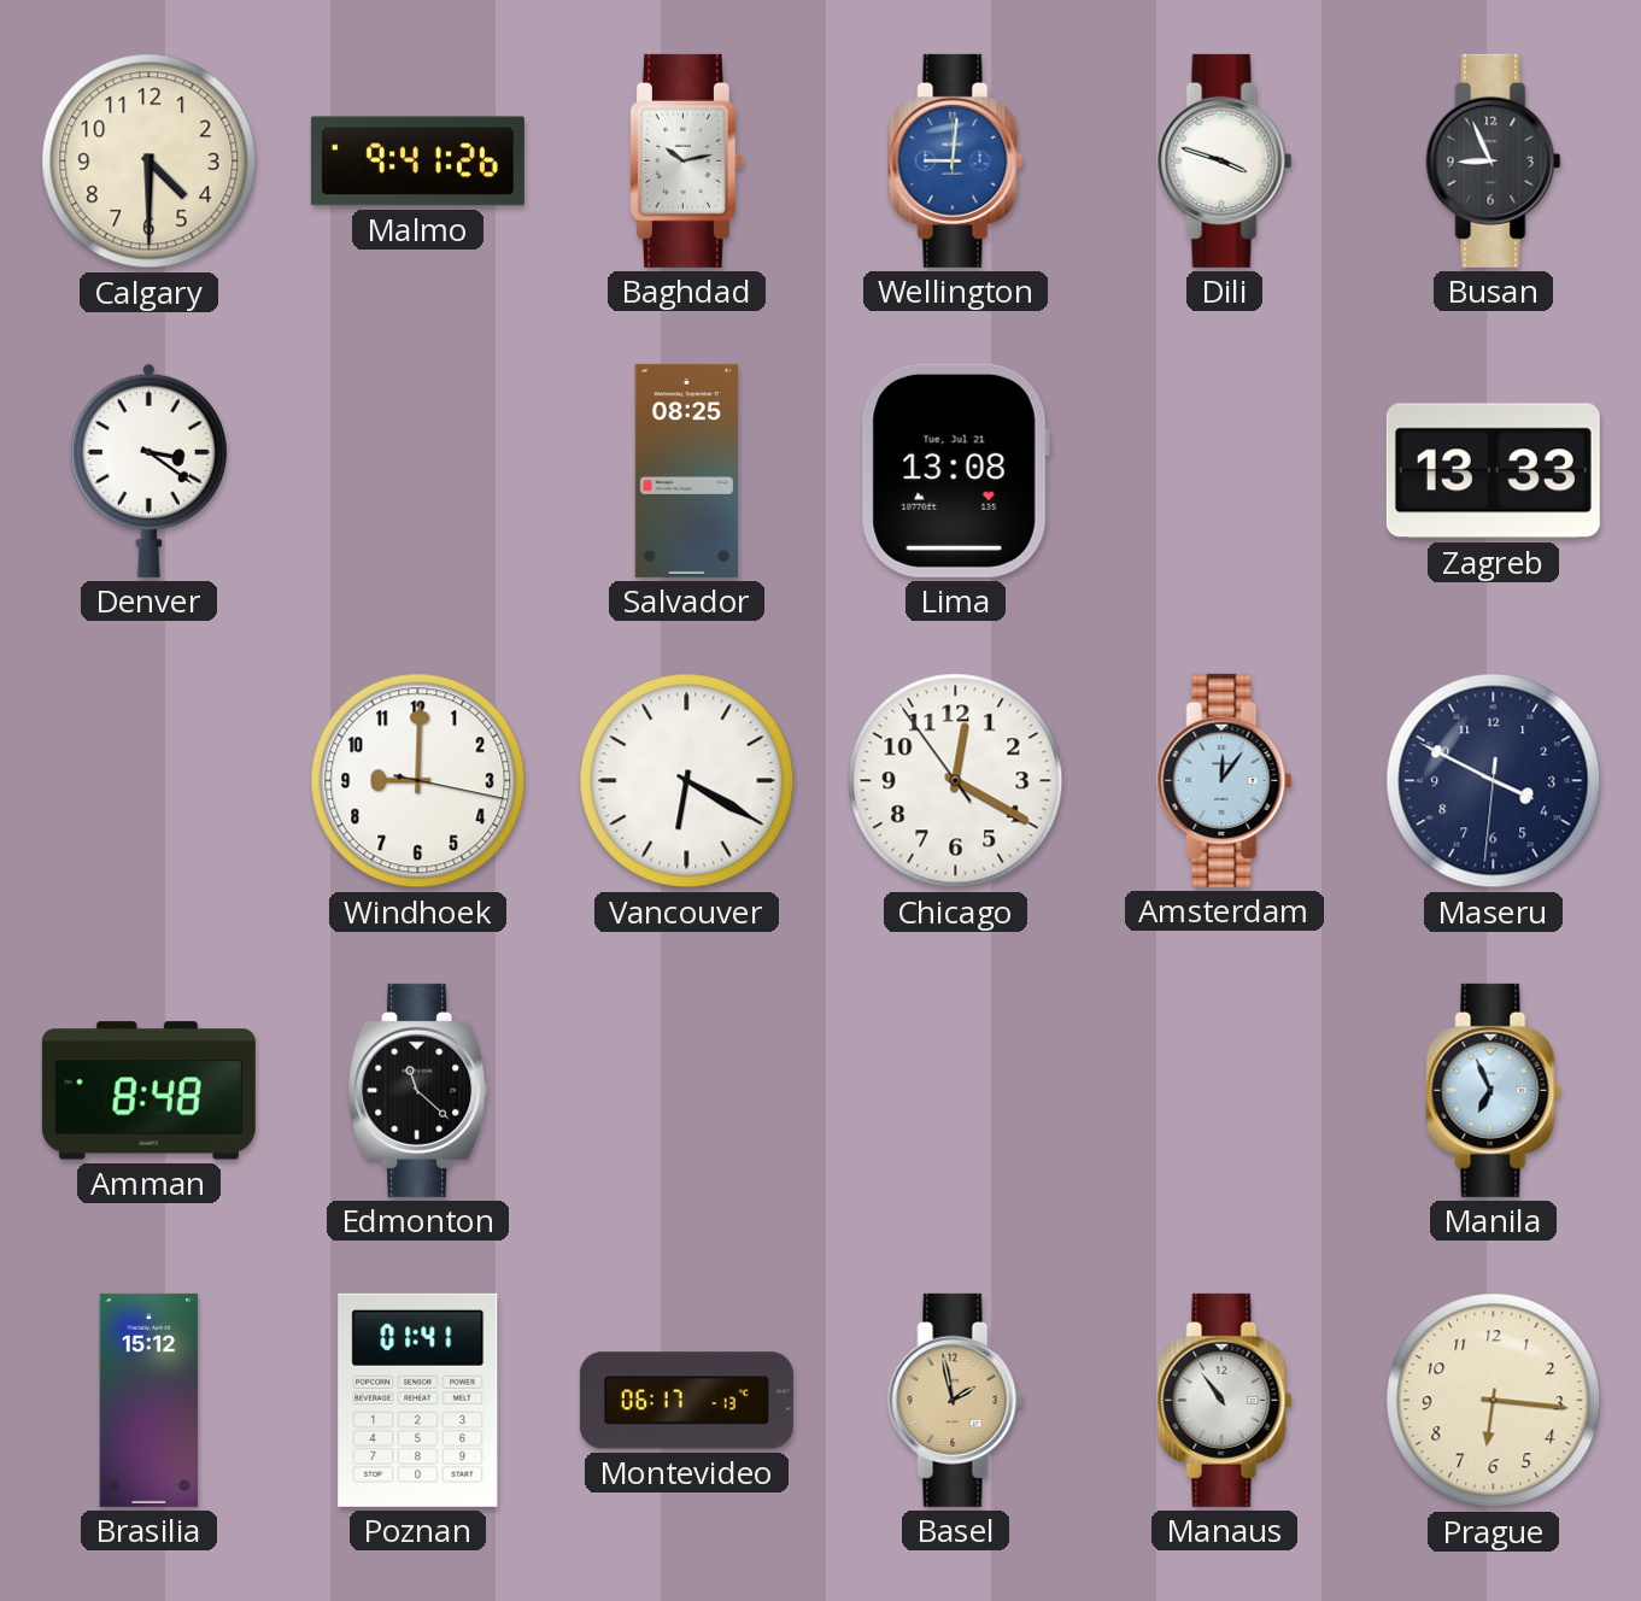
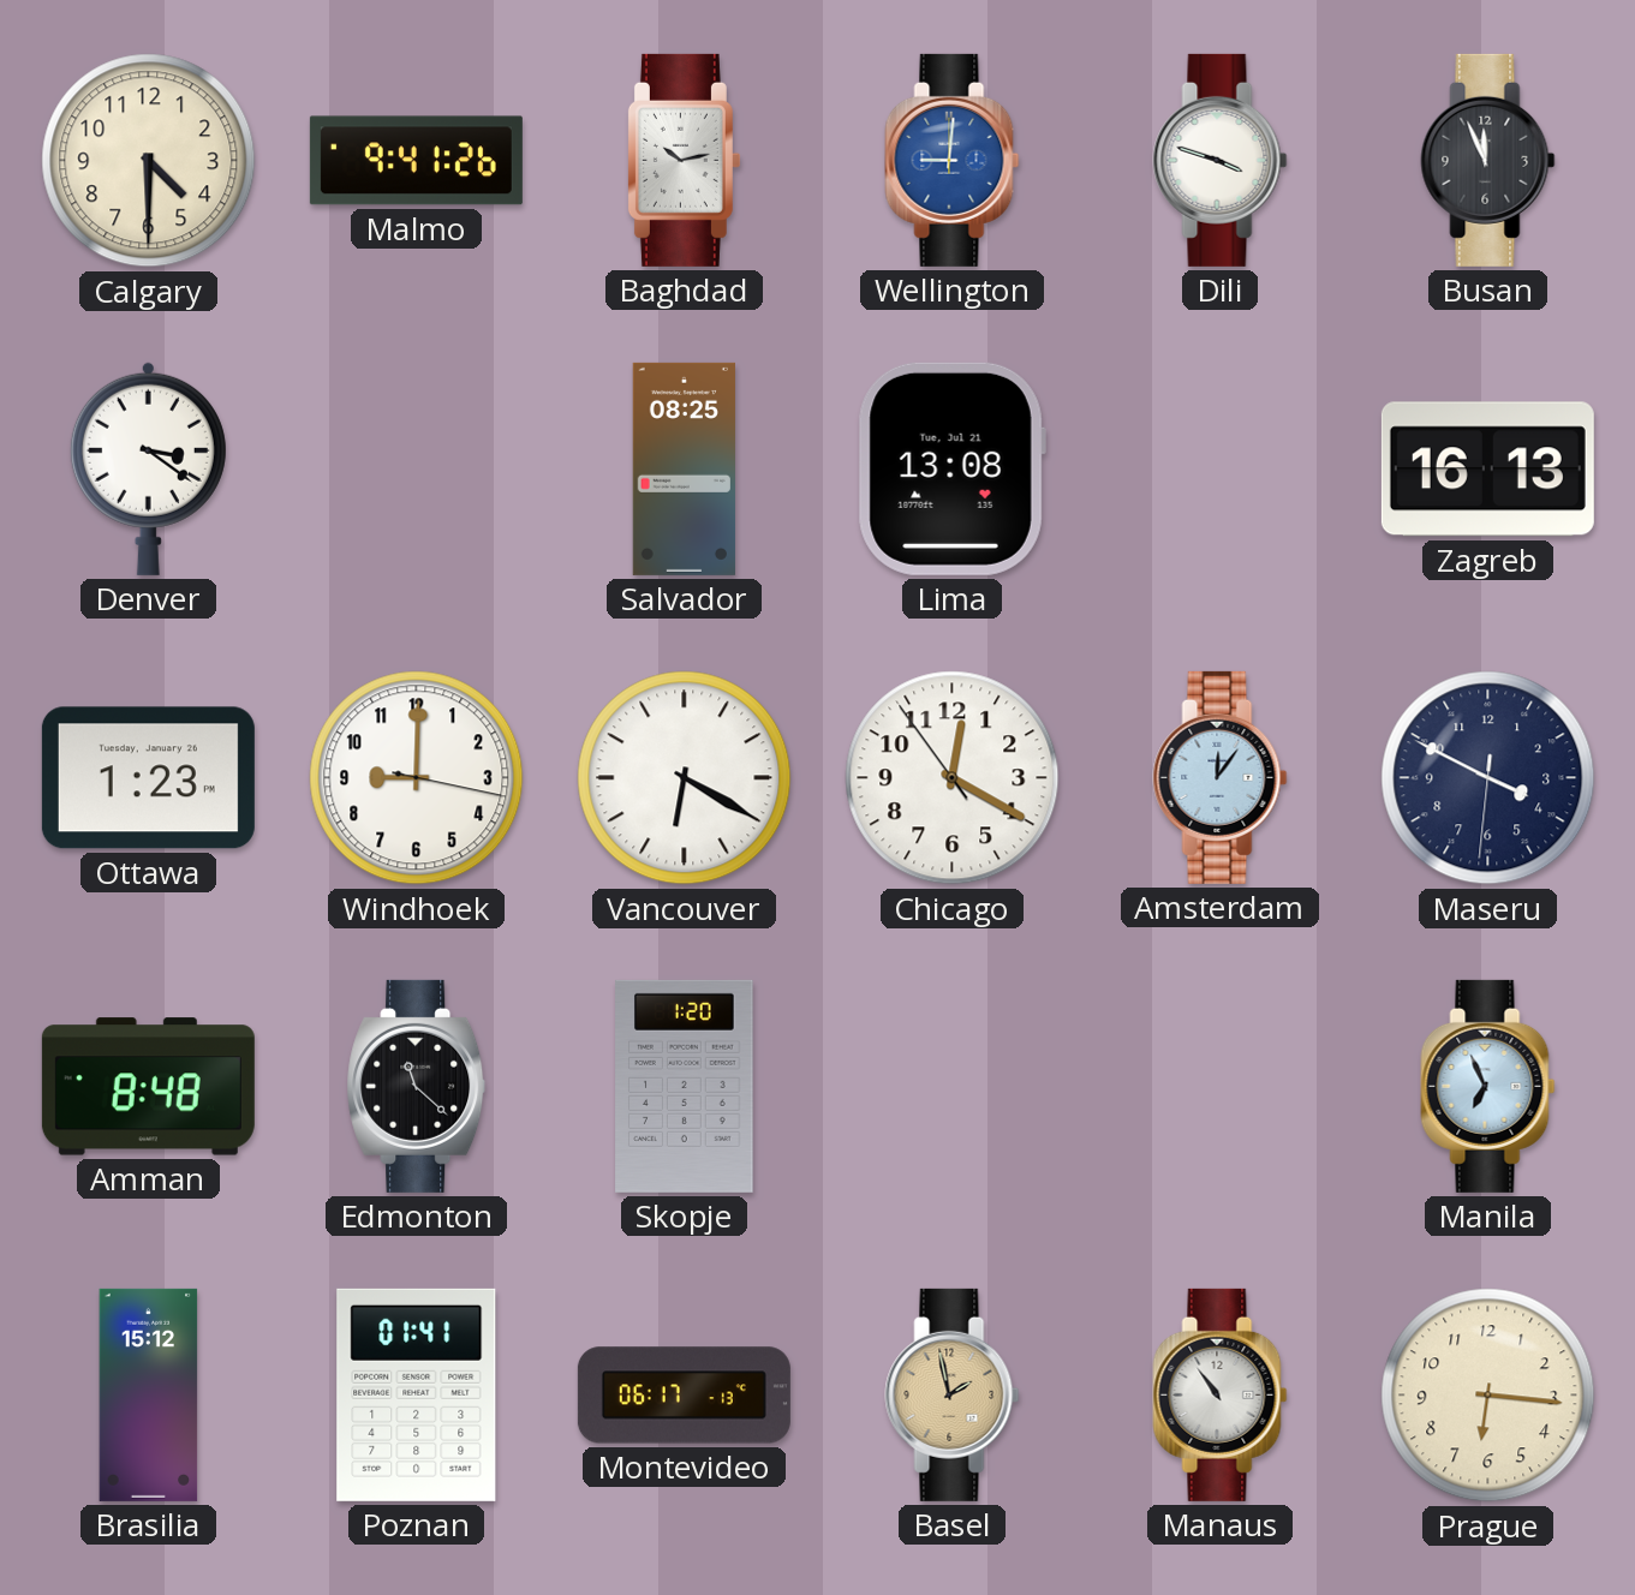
Busan: 8:56 -> 11:56 (1488, 160)
Zagreb: 13:33 -> 16:13 (1487, 470)
Ottawa: none -> 1:23 (148, 778)
Skopje: none -> 1:20 (685, 1086)
